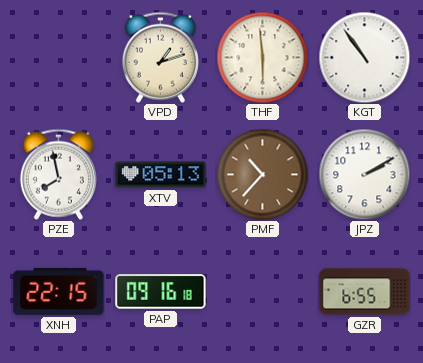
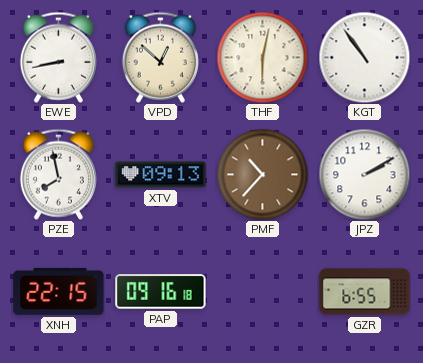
EWE: none -> 8:43 (58, 57)
VPD: 1:12 -> 12:52 (160, 57)
THF: 5:59 -> 6:02 (262, 57)
XTV: 05:13 -> 09:13 (161, 175)
